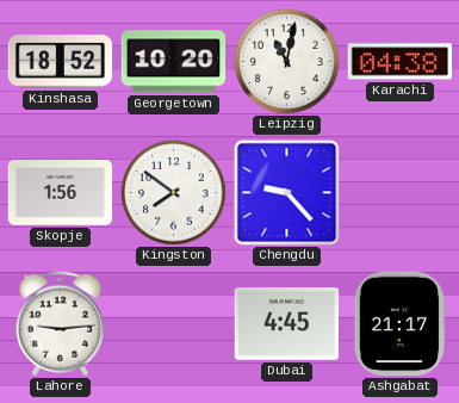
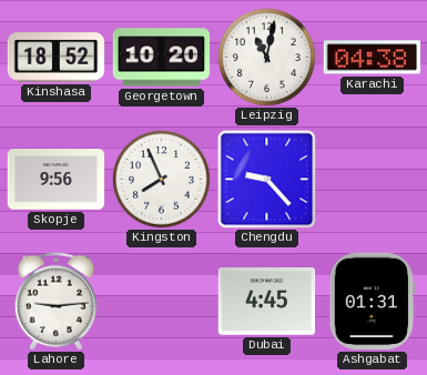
Skopje: 1:56 -> 9:56 (57, 180)
Kingston: 7:51 -> 7:56 (162, 180)
Ashgabat: 21:17 -> 01:31 (372, 302)
